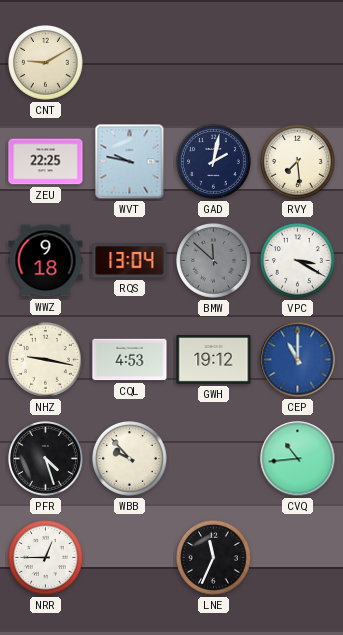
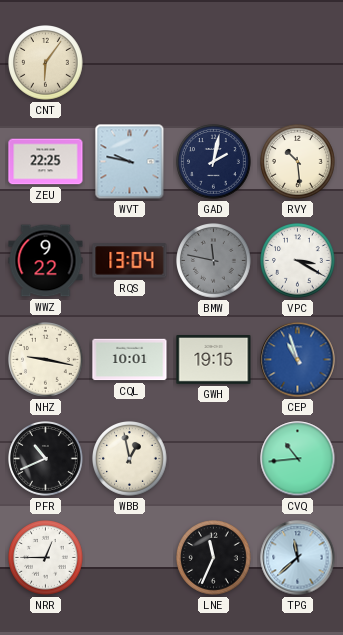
CNT: 9:10 -> 6:06 (46, 63)
RVY: 7:29 -> 10:29 (298, 162)
WWZ: 9:18 -> 9:22 (46, 261)
BMW: 11:52 -> 11:47 (214, 261)
CQL: 4:53 -> 10:01 (130, 360)
GWH: 19:12 -> 19:15 (214, 360)
CEP: 11:00 -> 10:57 (298, 360)
PFR: 4:27 -> 10:41 (46, 459)
WBB: 9:53 -> 12:58 (130, 459)
TPG: none -> 11:38 (298, 558)
